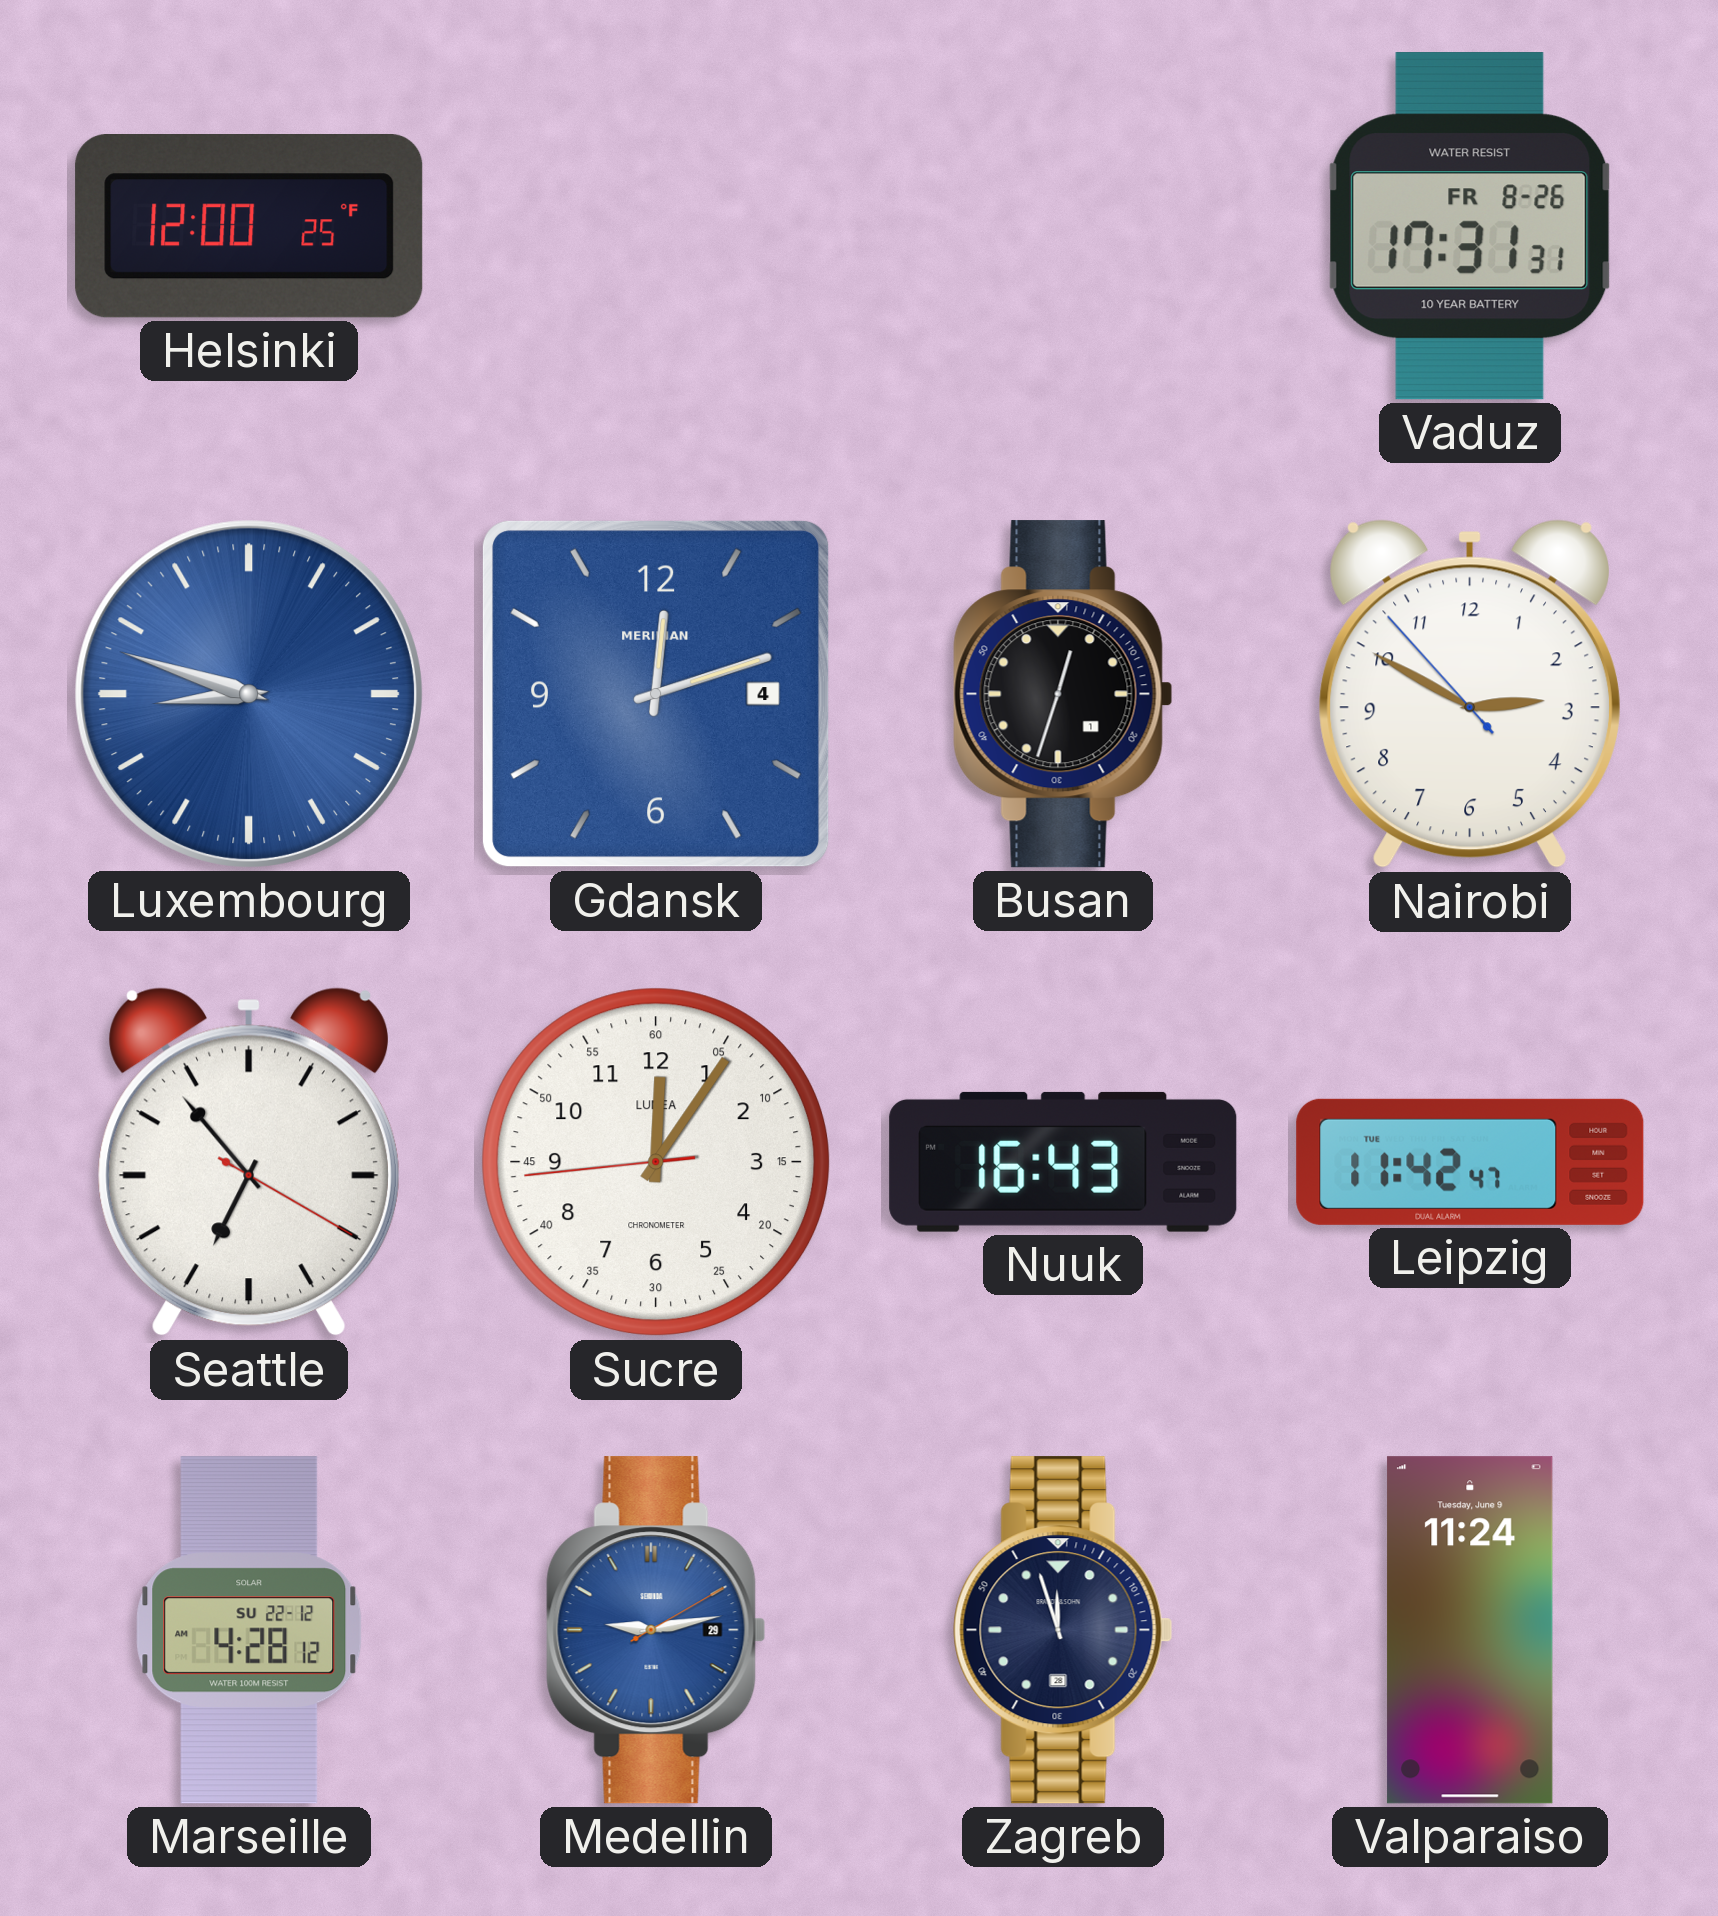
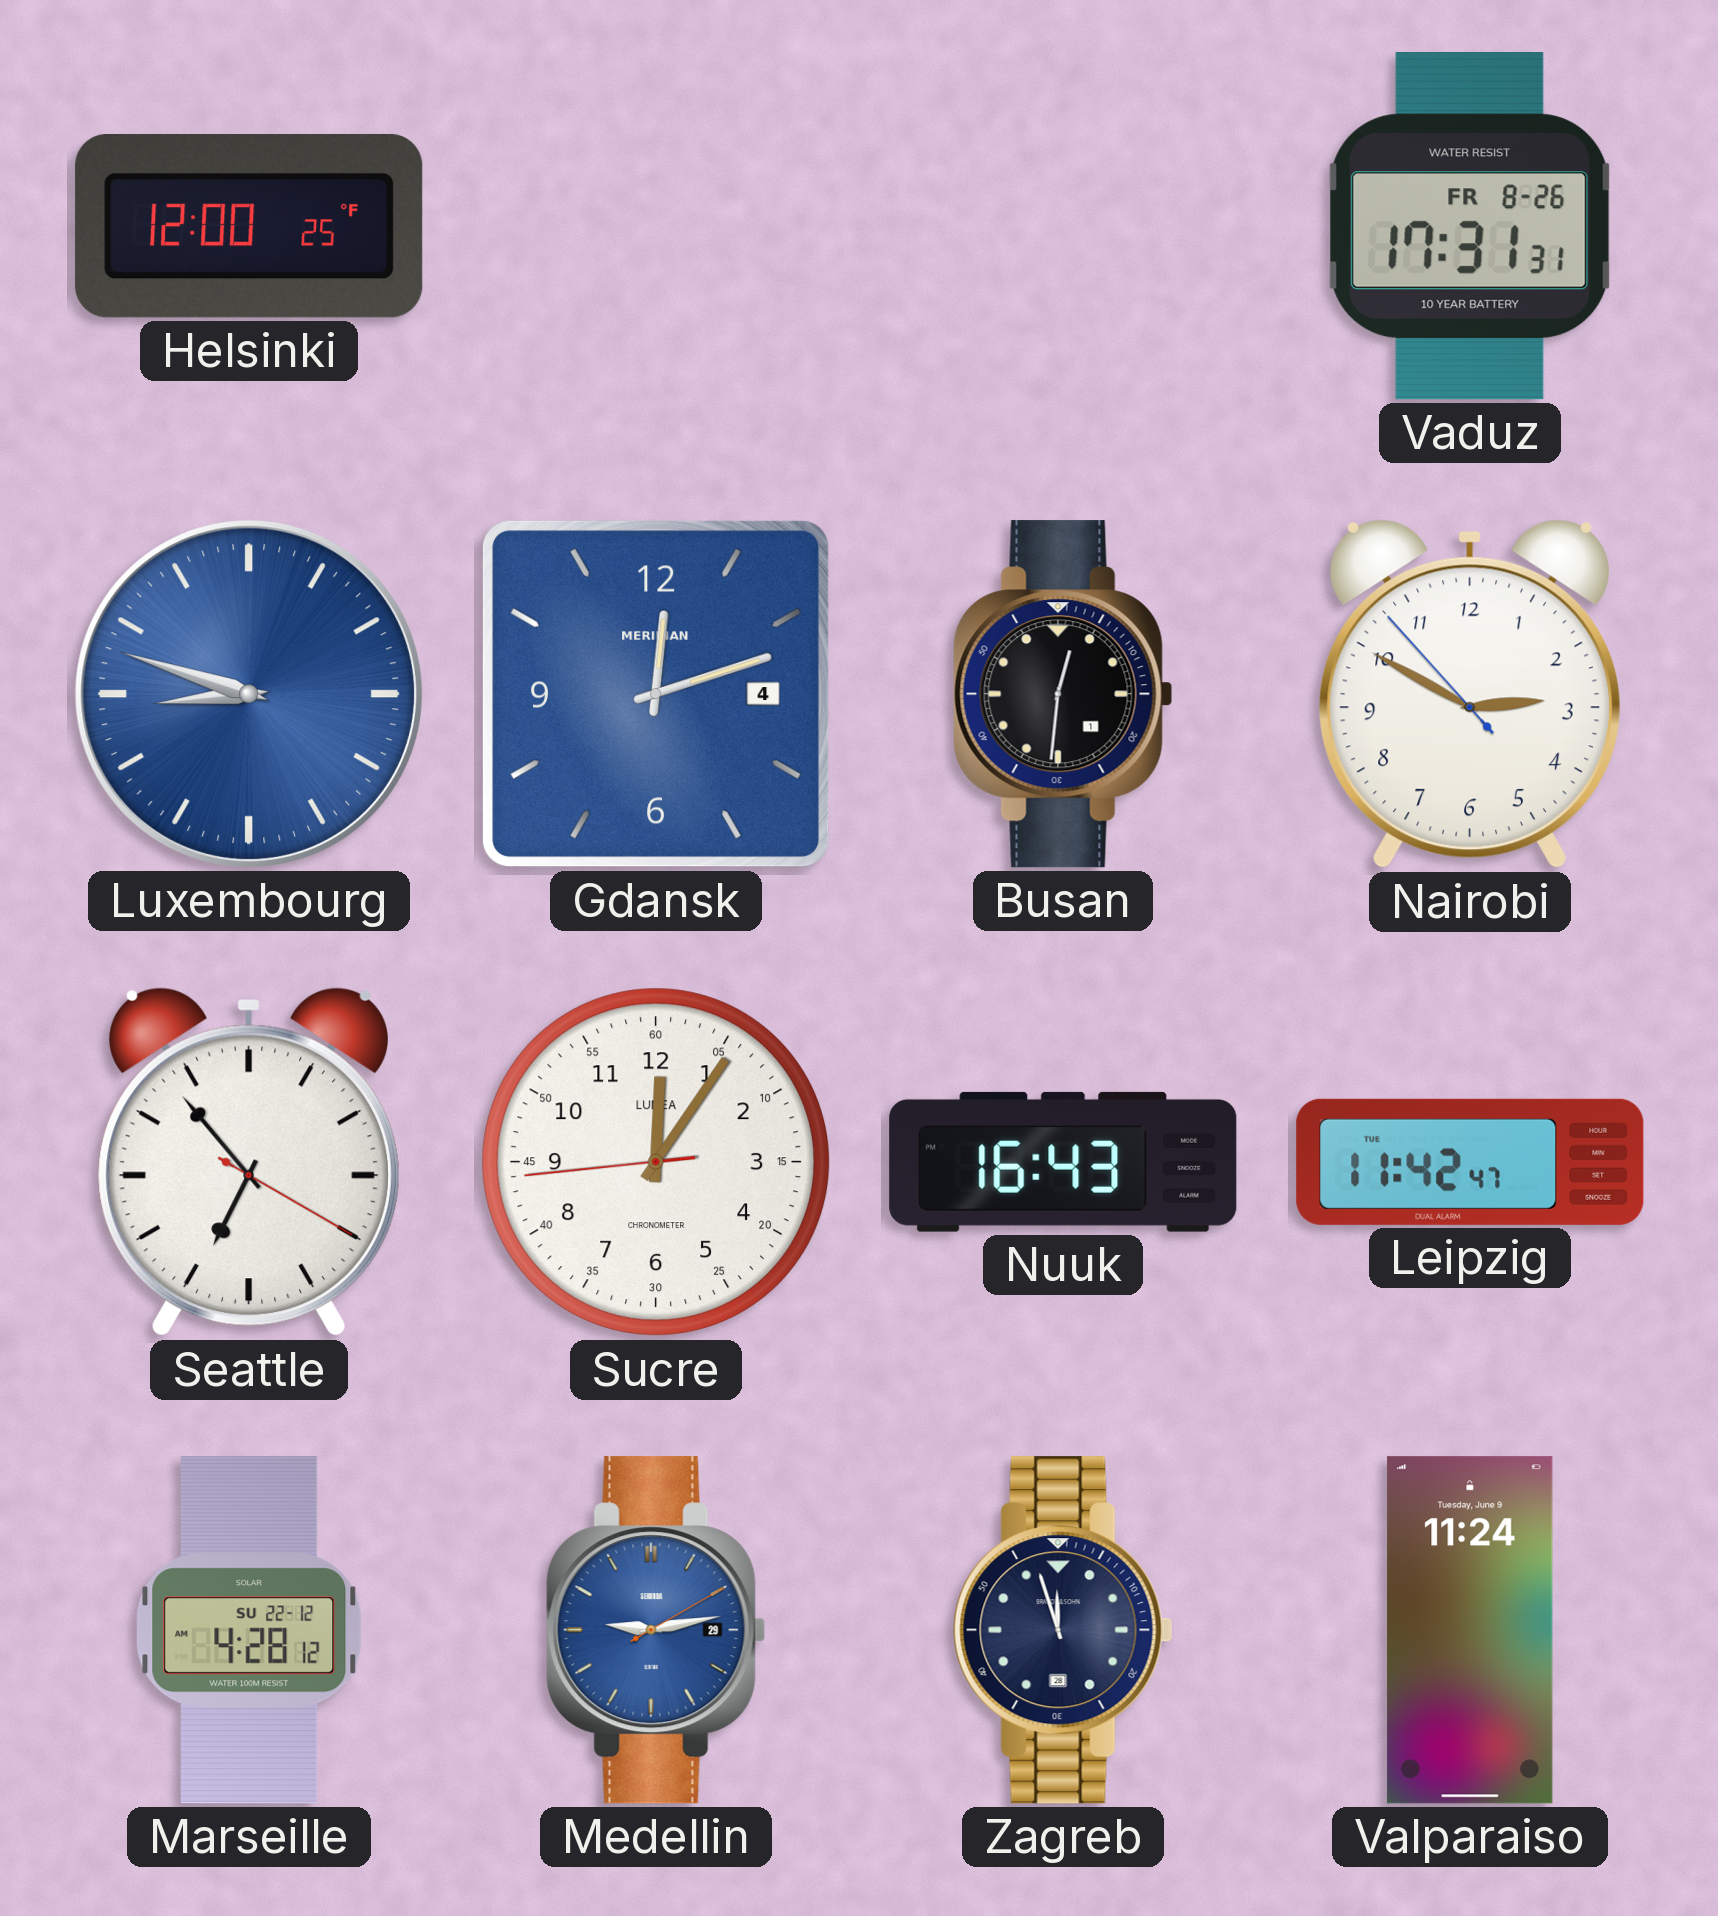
Busan: 12:33 -> 12:31 (1063, 694)
